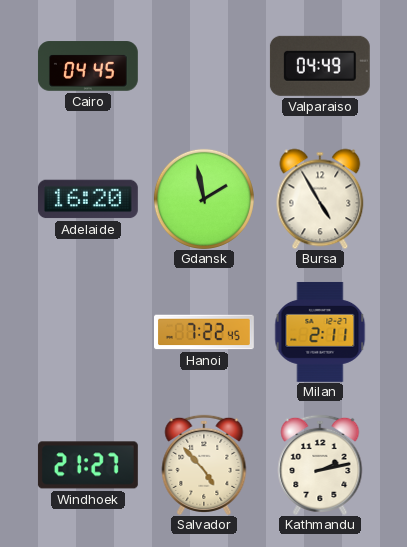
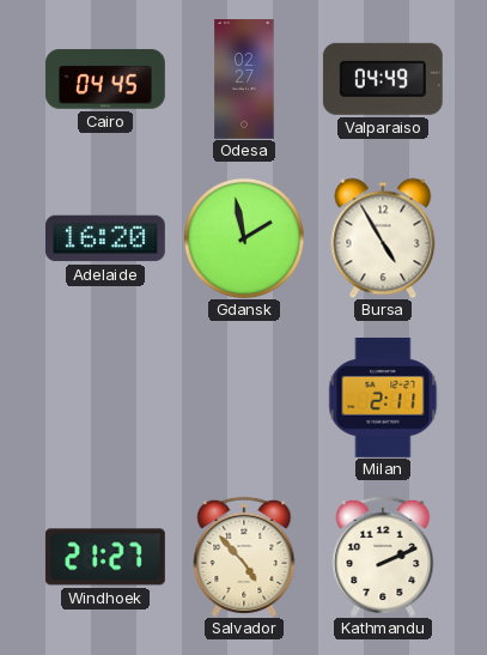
Odesa: none -> 02:27 (244, 80)
Hanoi: 7:22 -> none (205, 332)
Kathmandu: 2:13 -> 2:11 (383, 557)
